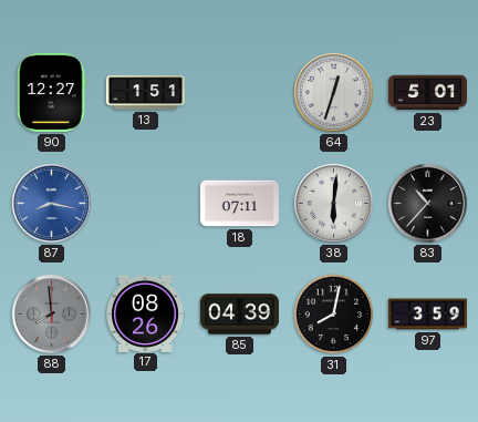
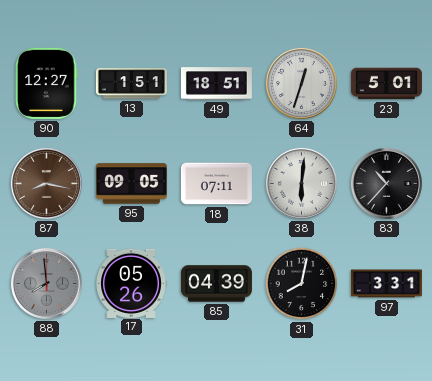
49: none -> 18:51 (216, 84)
87 dial: blue -> brown (46, 183)
95: none -> 09:05 (131, 184)
17: 08:26 -> 05:26 (131, 283)
97: 3:59 -> 3:31 (386, 284)
